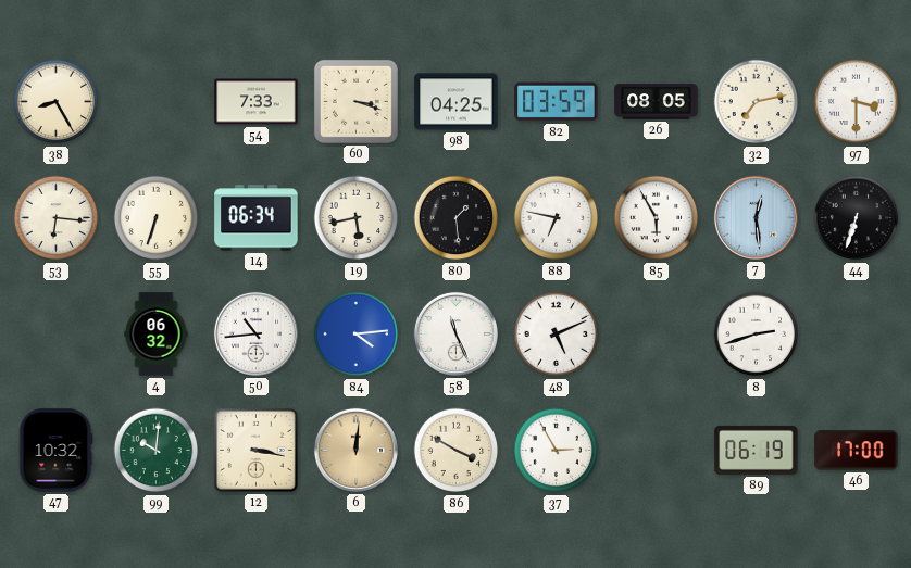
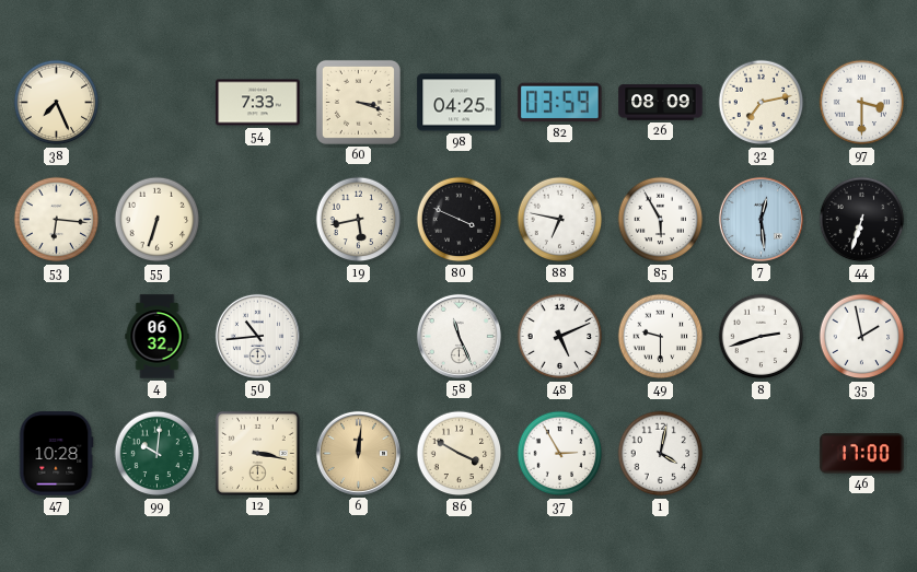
38: 8:25 -> 7:26 (57, 103)
26: 08:05 -> 08:09 (661, 103)
14: 06:34 -> none (257, 218)
80: 1:29 -> 3:49 (460, 220)
84: 4:14 -> none (357, 335)
49: none -> 9:30 (661, 337)
35: none -> 1:58 (862, 337)
47: 10:32 -> 10:28 (57, 454)
1: none -> 4:02 (661, 454)
89: 06:19 -> none (757, 450)
